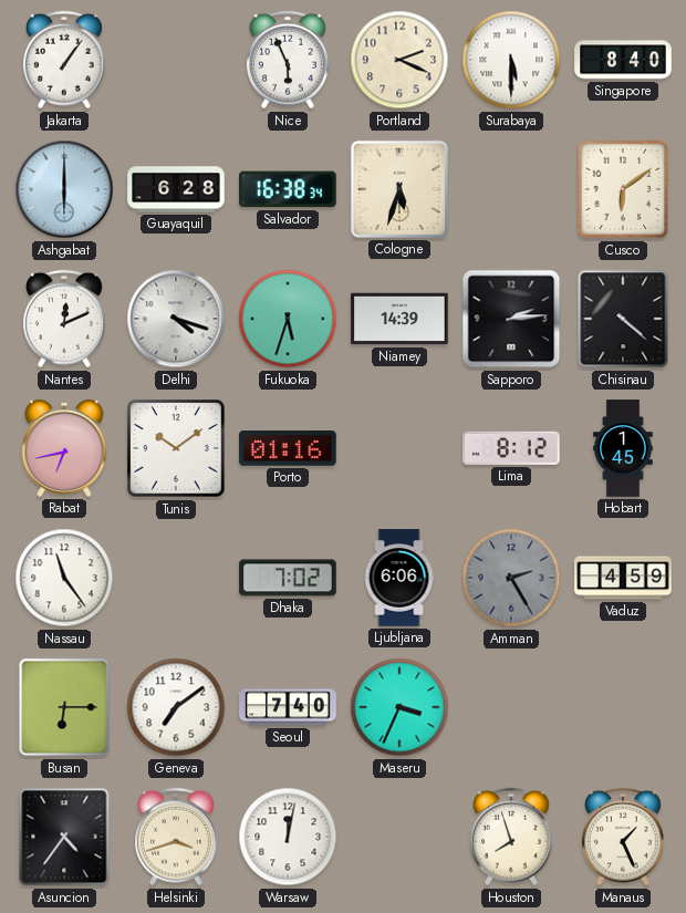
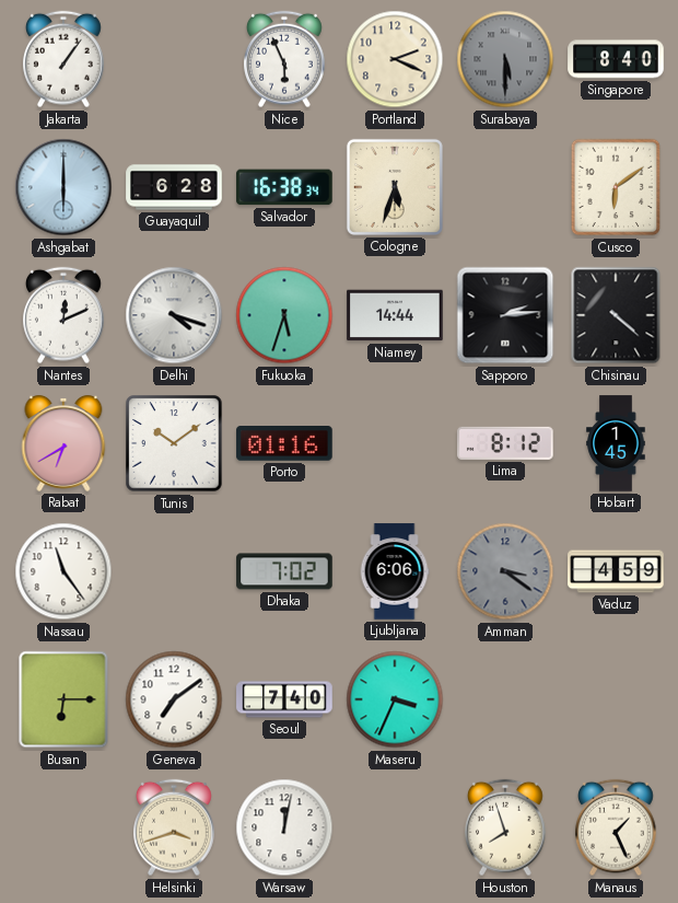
Surabaya dial: white -> grey (505, 59)
Niamey: 14:39 -> 14:44 (395, 315)
Rabat: 6:43 -> 6:40 (63, 443)
Amman: 2:25 -> 3:21 (505, 571)
Asuncion: 4:36 -> none (64, 837)
